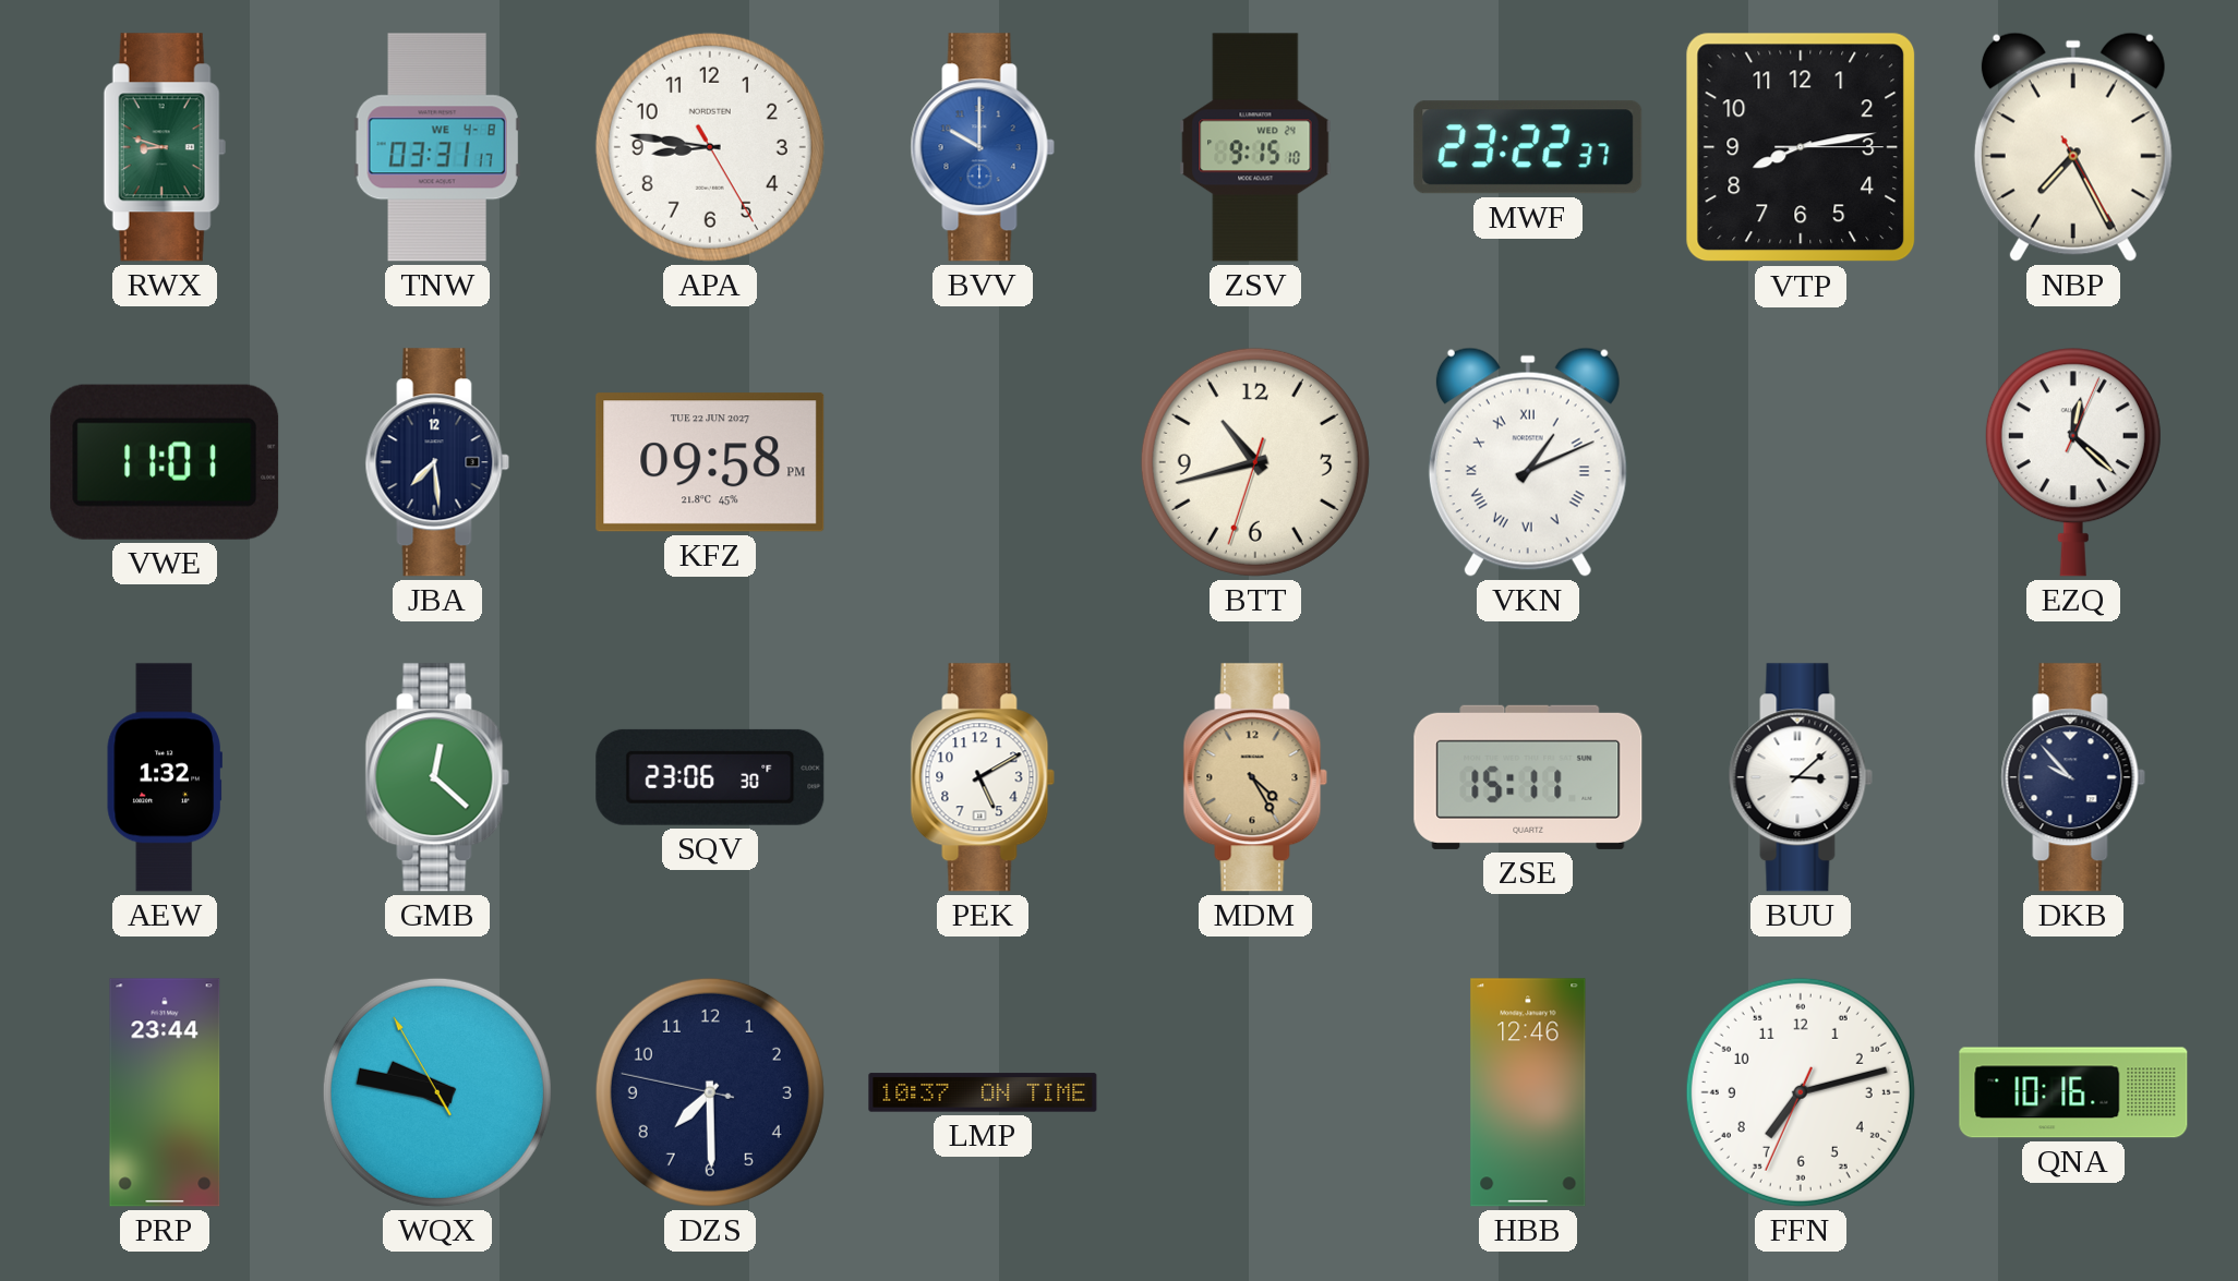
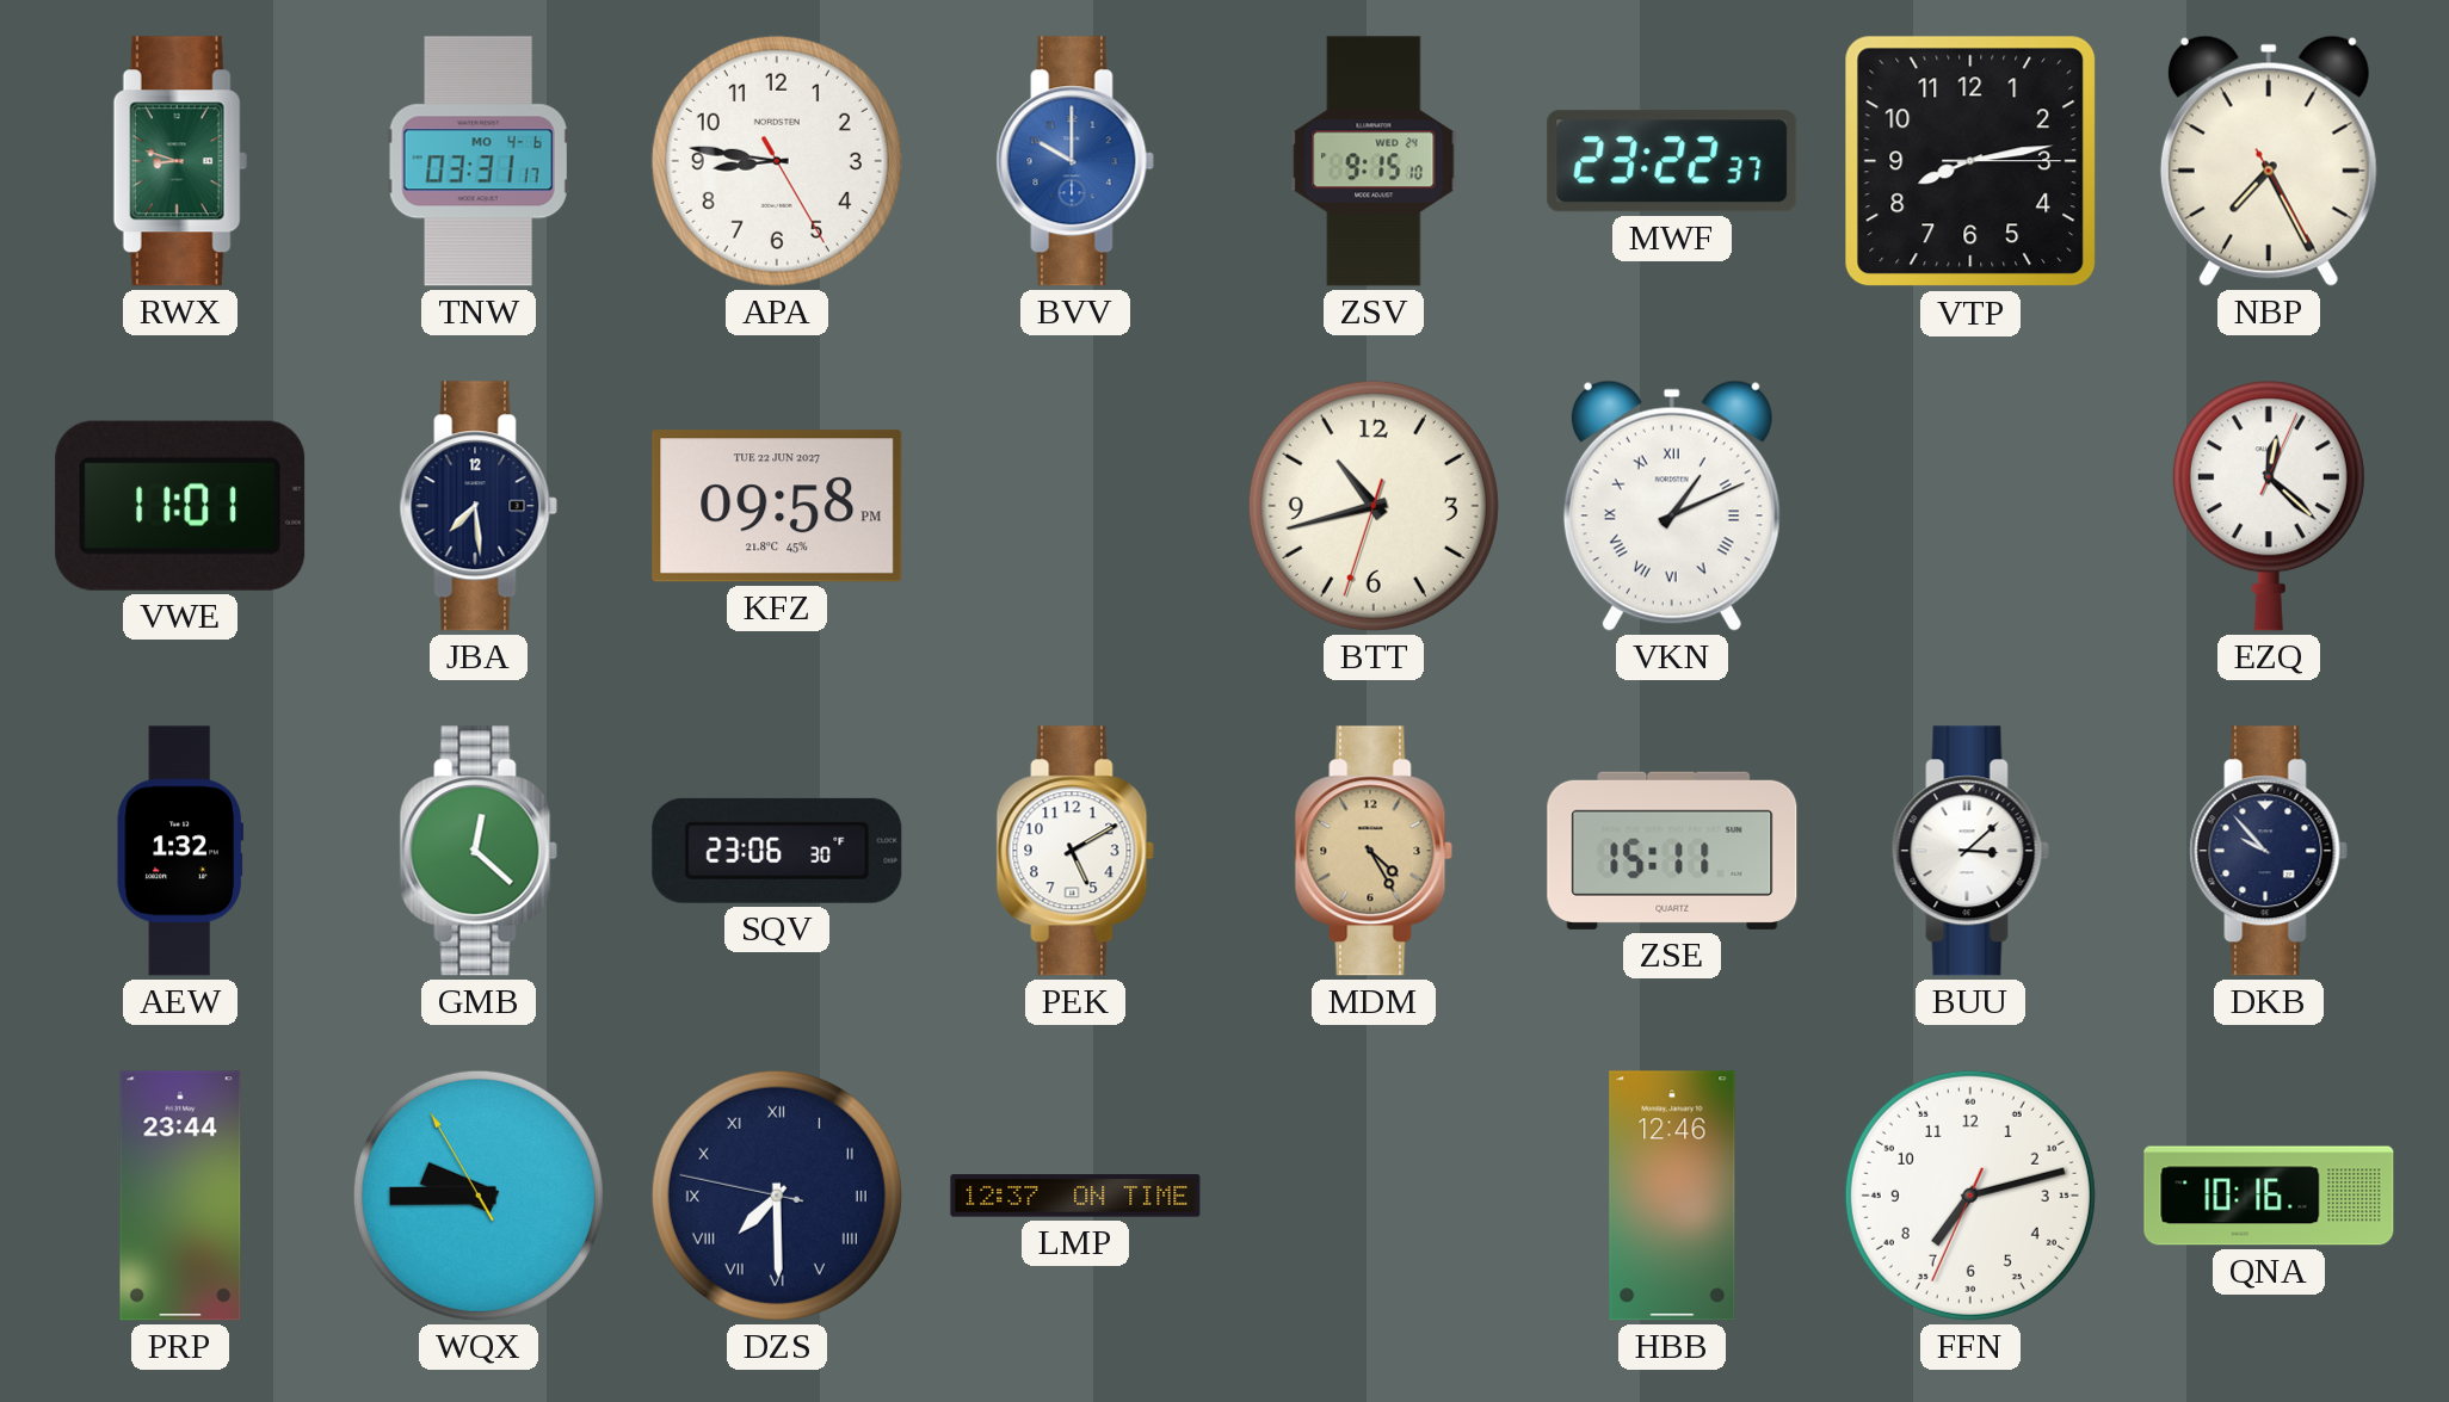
TNW date: WE 4-8 -> MO 4-6 (479, 161)
WQX: 9:46 -> 9:44 (479, 1196)
DZS numerals: Arabic -> Roman (777, 1196)
LMP: 10:37 -> 12:37 (1075, 1196)
